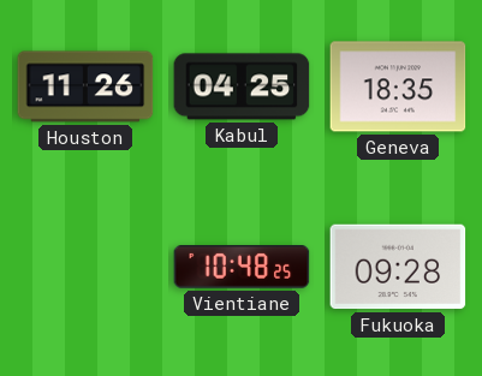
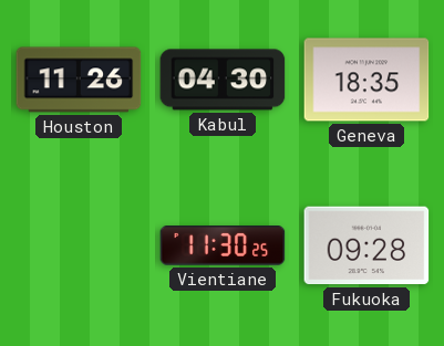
Kabul: 04:25 -> 04:30 (223, 80)
Vientiane: 10:48 -> 11:30 (223, 247)
